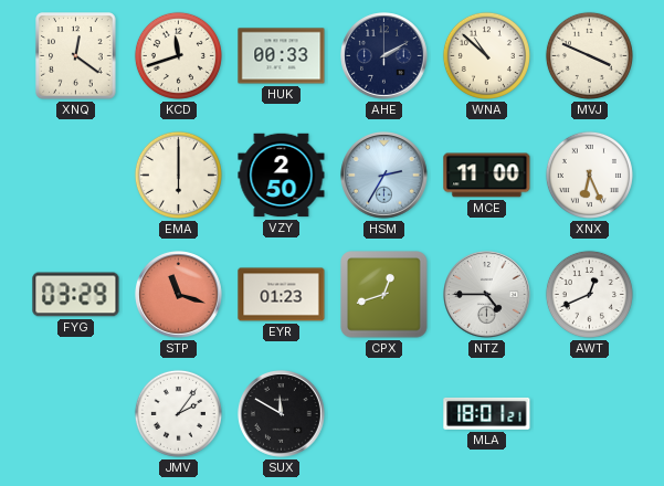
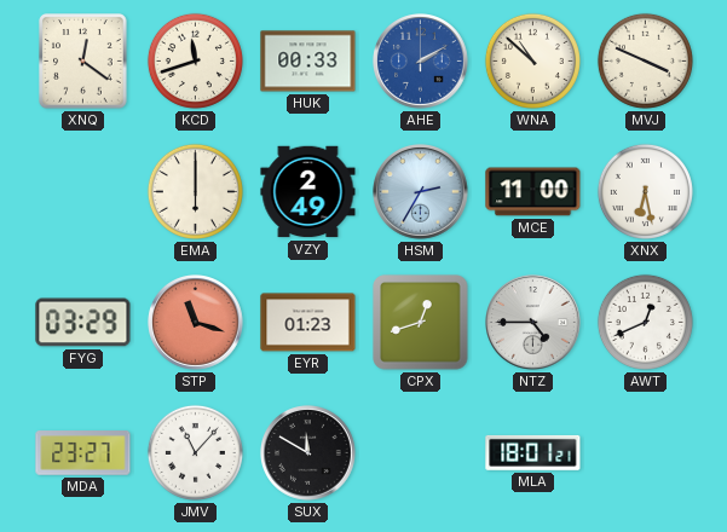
AHE dial: navy -> blue (421, 62)
VZY: 2:50 -> 2:49 (308, 192)
XNX: 6:26 -> 6:28 (645, 191)
MDA: none -> 23:27 (83, 453)
JMV: 2:06 -> 11:07 (195, 452)
